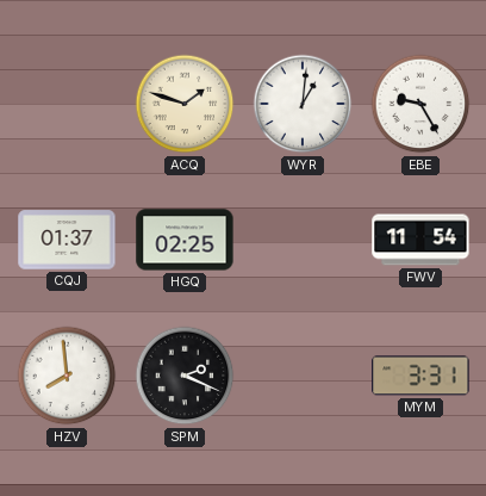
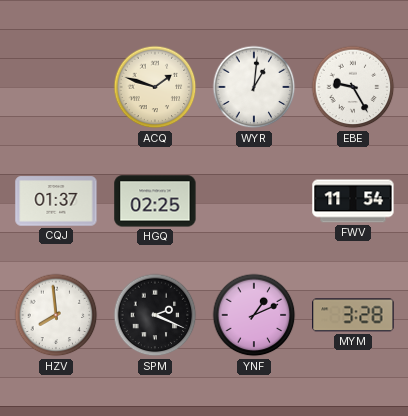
YNF: none -> 1:11 (254, 315)
MYM: 3:31 -> 3:28 (353, 315)
